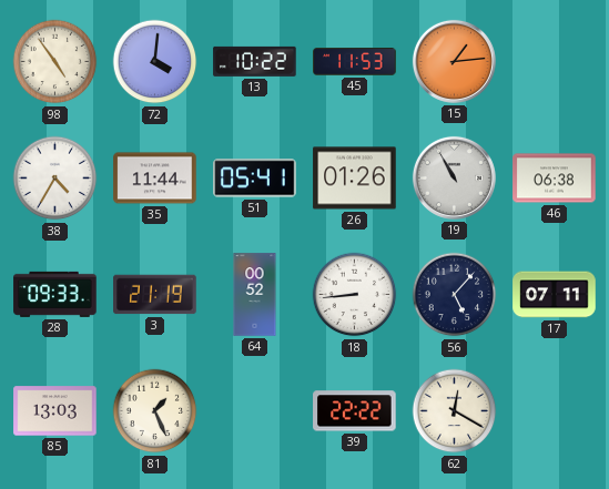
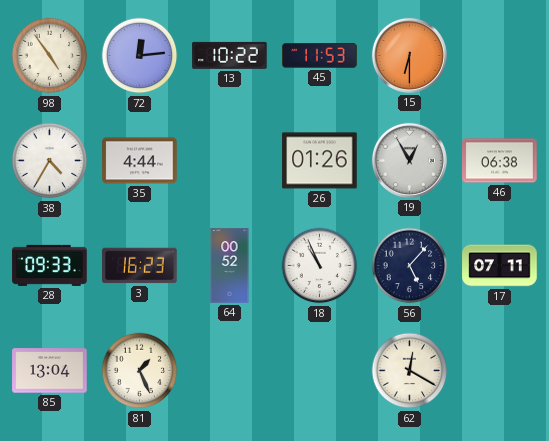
72: 4:01 -> 12:14 (140, 56)
15: 1:14 -> 6:30 (409, 55)
35: 11:44 -> 4:44 (140, 161)
51: 05:41 -> none (255, 179)
19: 10:55 -> 12:55 (409, 160)
3: 21:19 -> 16:23 (140, 266)
18: 8:44 -> 10:56 (320, 266)
85: 13:03 -> 13:04 (50, 371)
39: 22:22 -> none (355, 411)
